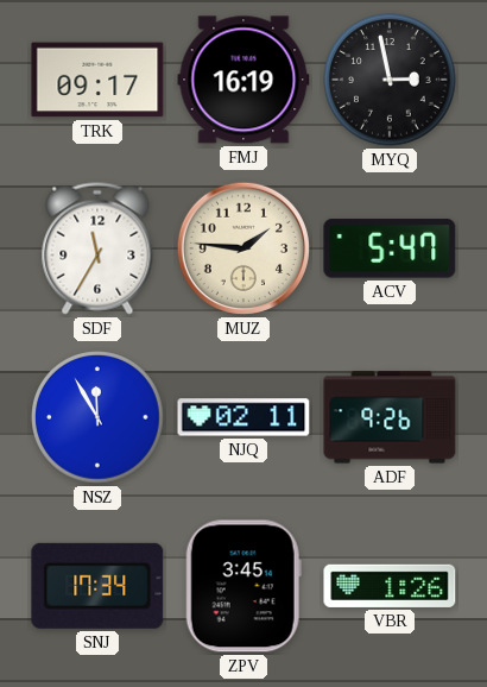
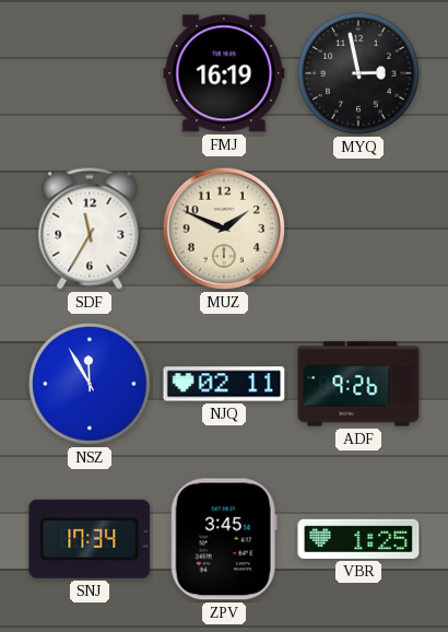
TRK: 09:17 -> none (97, 80)
MUZ: 1:46 -> 1:49 (224, 229)
ACV: 5:47 -> none (390, 248)
VBR: 1:26 -> 1:25 (358, 539)
